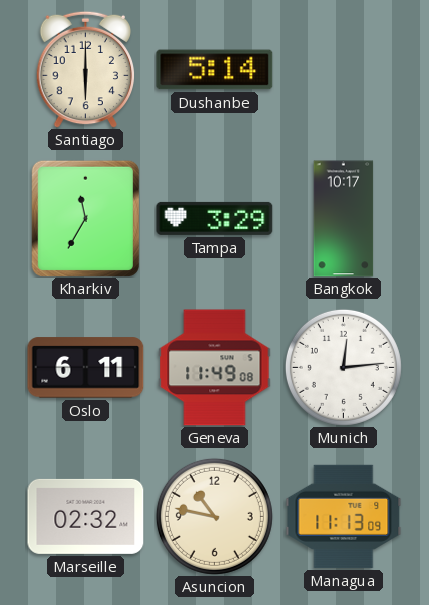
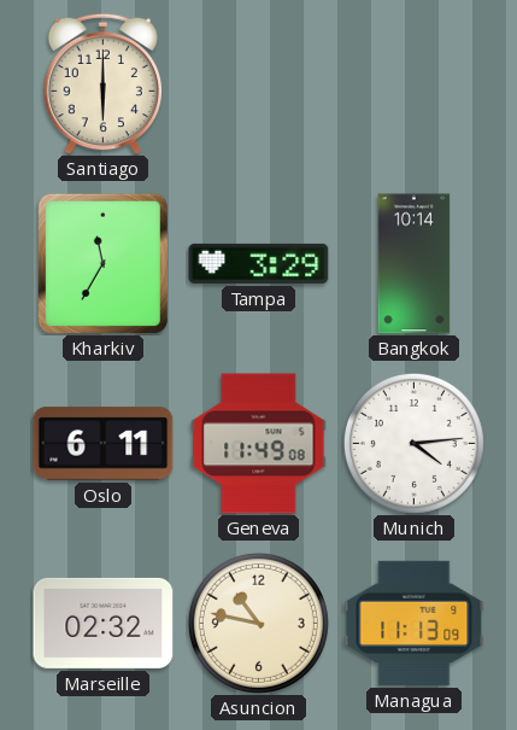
Dushanbe: 5:14 -> none (215, 70)
Bangkok: 10:17 -> 10:14 (415, 264)
Munich: 12:14 -> 4:14 (413, 443)
